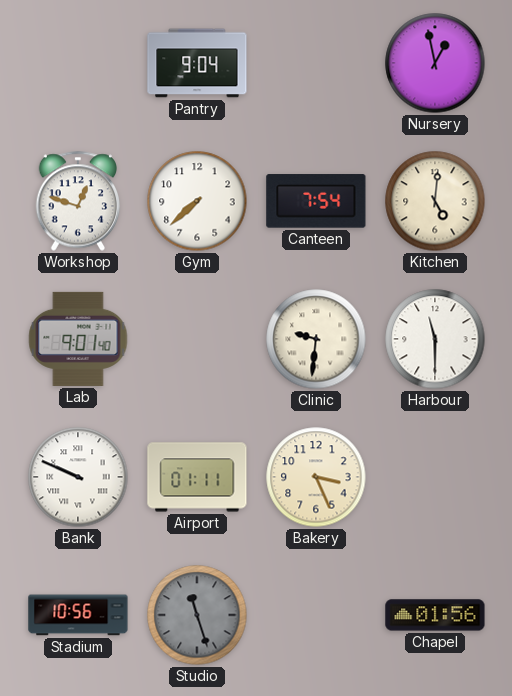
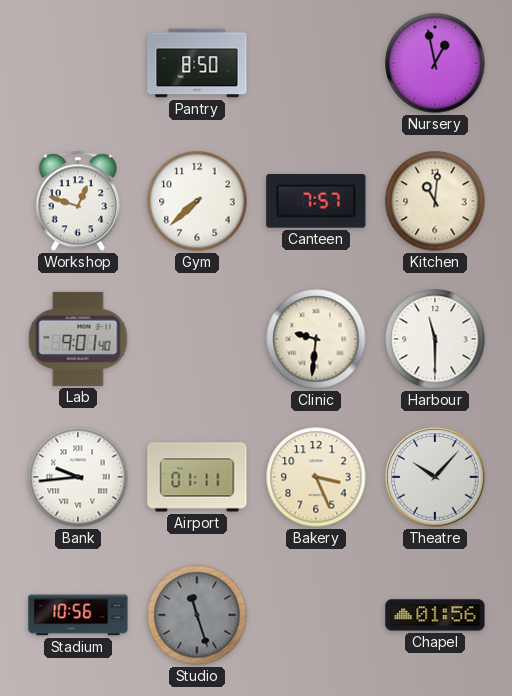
Pantry: 9:04 -> 8:50 (197, 63)
Canteen: 7:54 -> 7:57 (316, 201)
Kitchen: 5:01 -> 11:01 (435, 201)
Bank: 9:49 -> 9:44 (78, 477)
Theatre: none -> 10:07 (435, 477)
